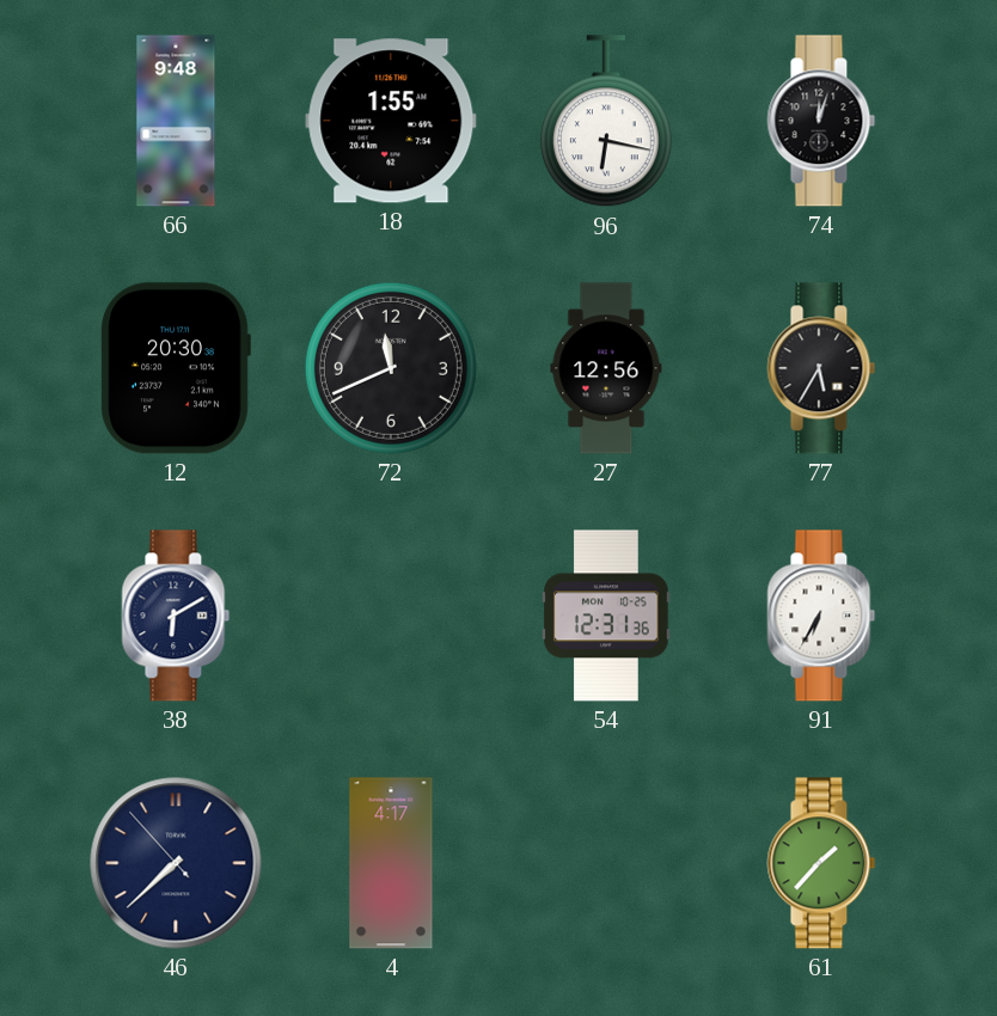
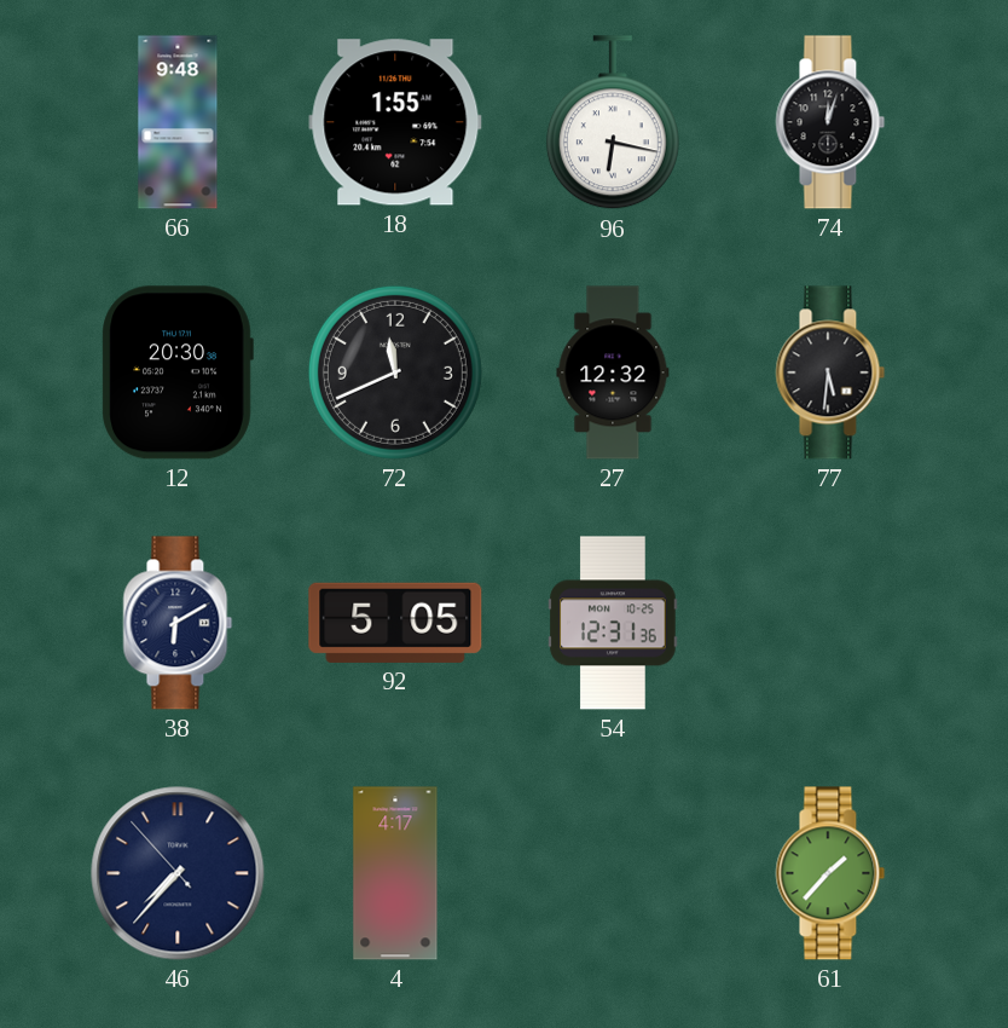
27: 12:56 -> 12:32 (613, 372)
77: 5:35 -> 5:31 (830, 372)
92: none -> 5:05 (395, 623)
91: 6:35 -> none (821, 616)
46: 7:37 -> 7:36 (178, 873)
